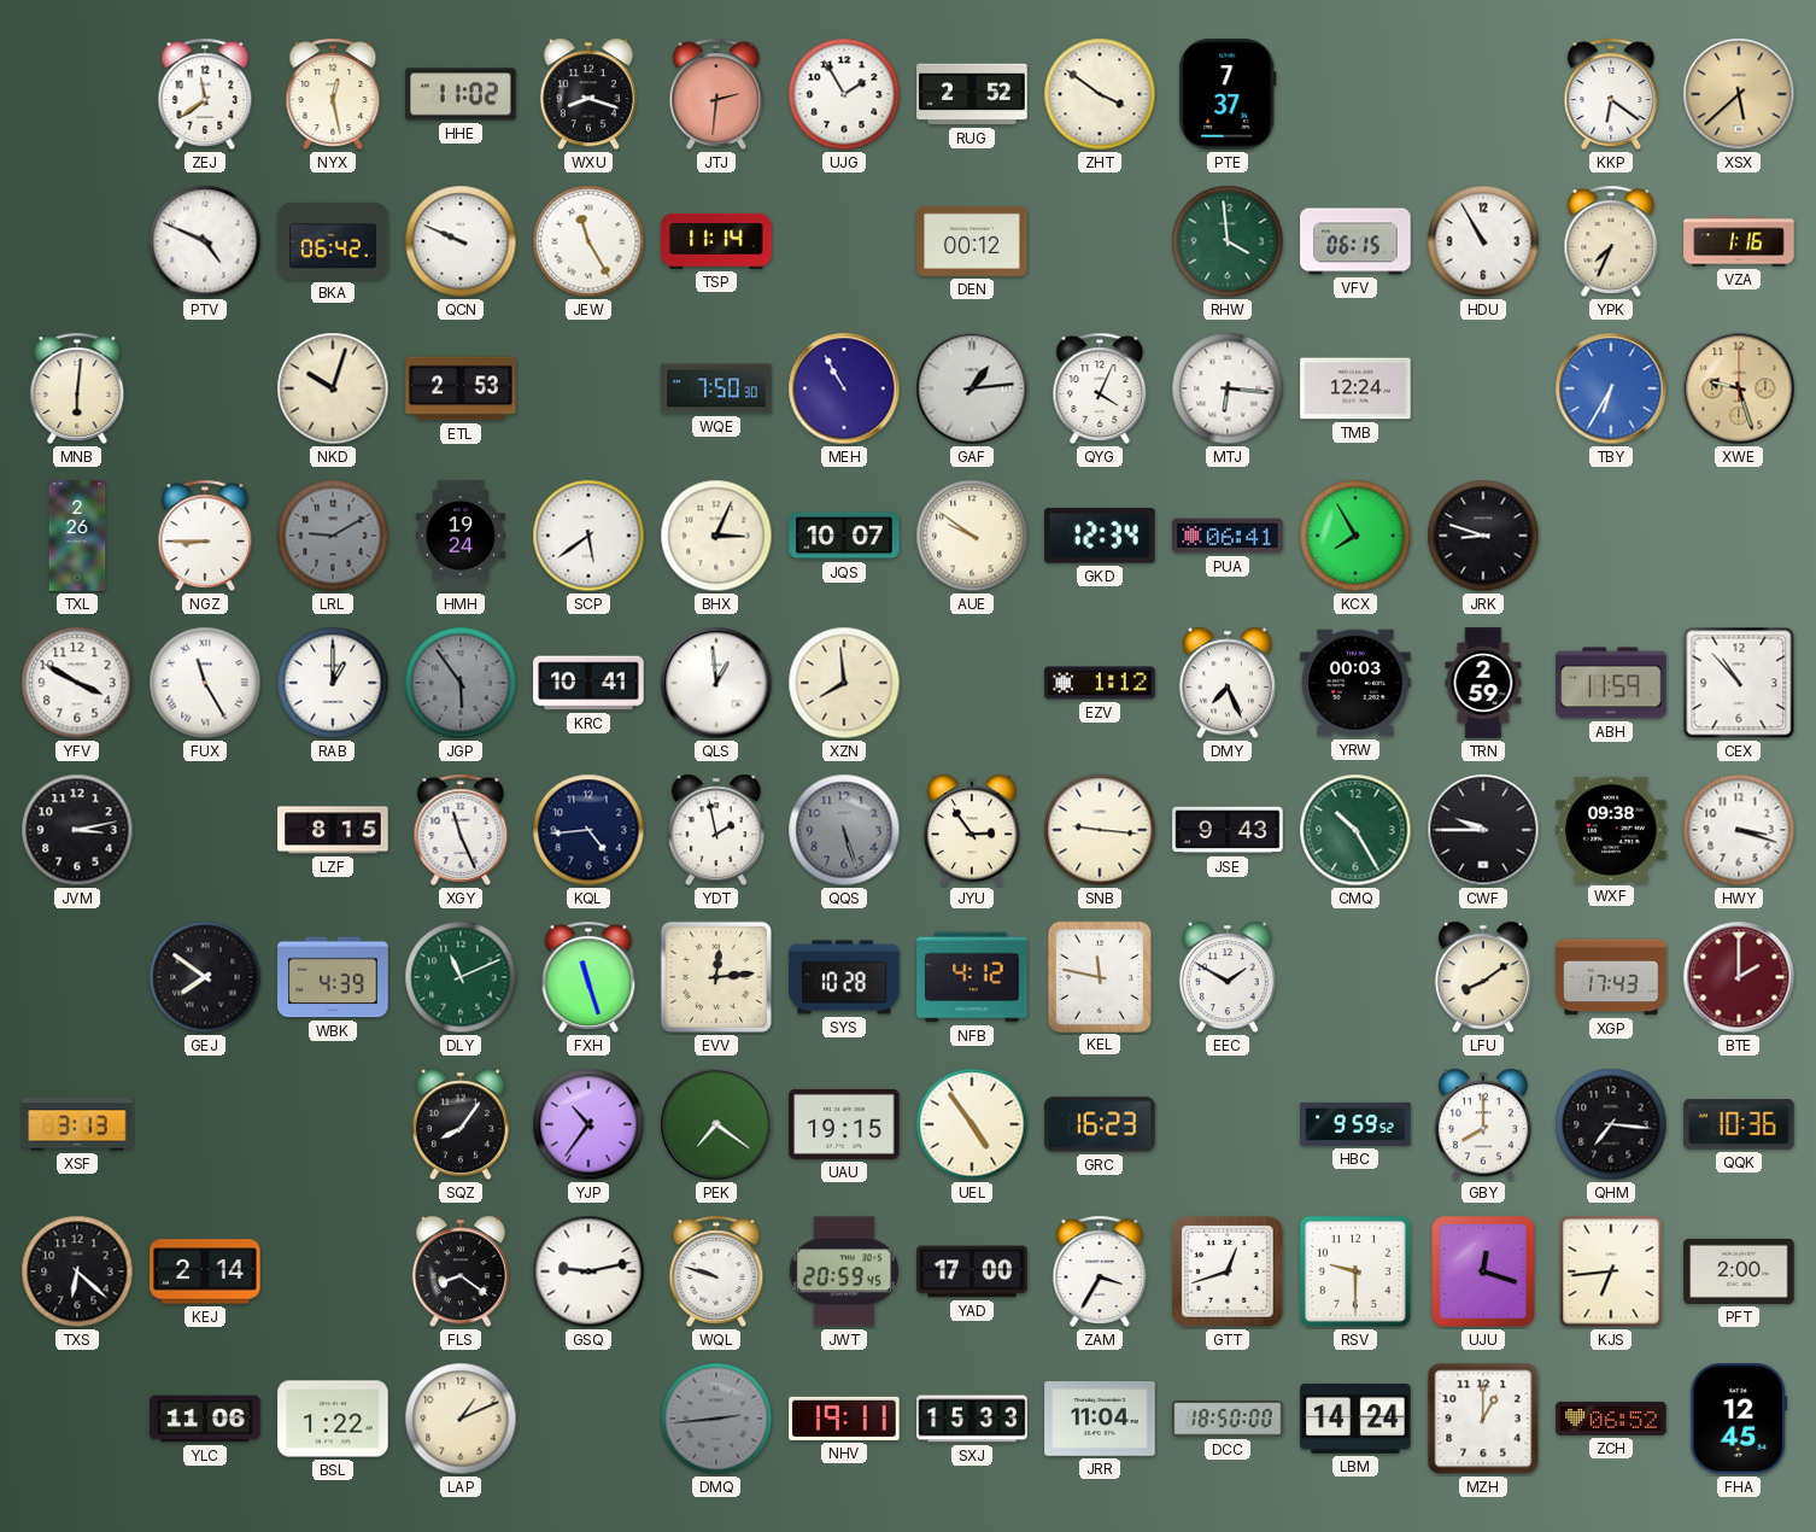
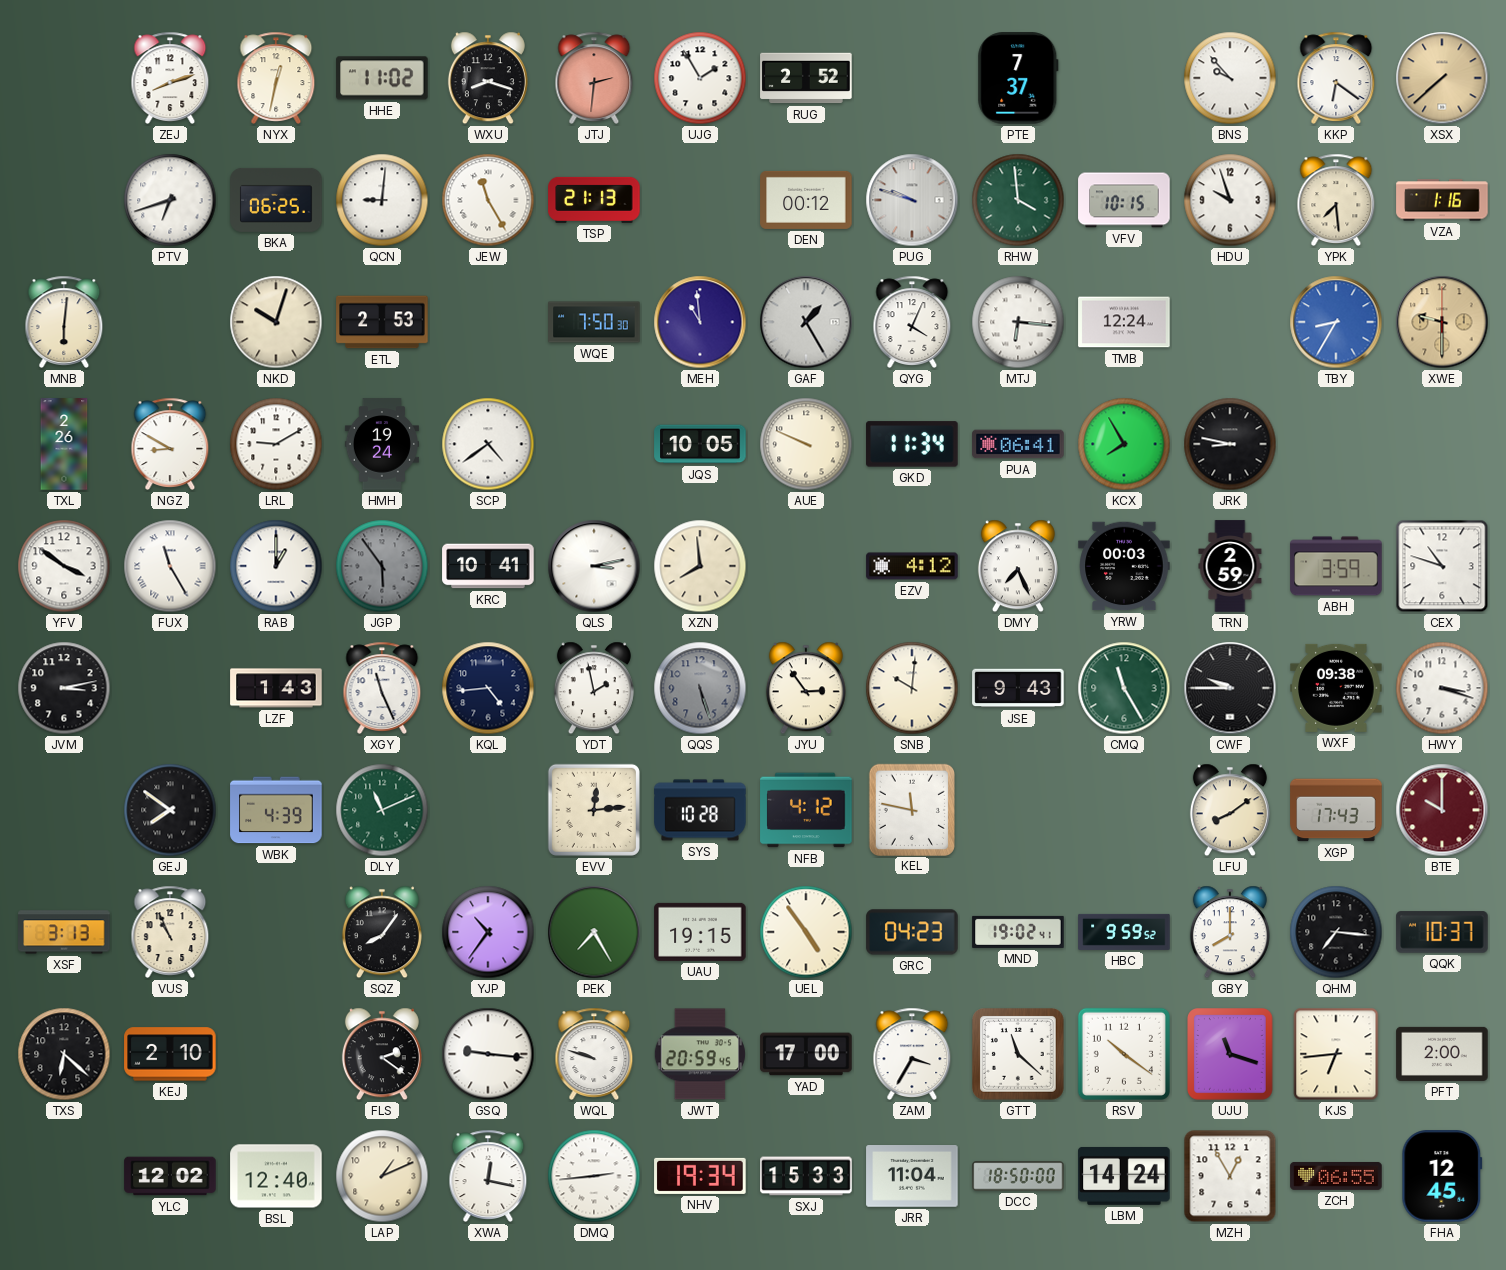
ZEJ: 11:39 -> 8:12 (170, 78)
NYX: 12:28 -> 12:32 (276, 78)
ZHT: 3:51 -> none (1100, 94)
BNS: none -> 9:53 (1230, 78)
XSX: 5:38 -> 7:38 (1442, 78)
PTV: 4:49 -> 6:42 (170, 200)
BKA: 06:42 -> 06:25 (276, 200)
QCN: 9:49 -> 9:01 (382, 200)
TSP: 11:14 -> 21:13 (594, 200)
PUG: none -> 9:48 (912, 200)
VFV: 06:15 -> 10:15 (1124, 200)
HDU: 10:55 -> 9:57 (1230, 200)
YPK: 7:34 -> 7:29 (1336, 200)
MEH: 10:55 -> 10:59 (700, 322)
GAF: 1:14 -> 1:25 (806, 322)
TBY: 6:35 -> 8:35 (1336, 322)
XWE: 9:27 -> 9:30 (1442, 322)
NGZ: 8:45 -> 8:50 (170, 444)
LRL dial: grey -> white (276, 444)
SCP: 5:39 -> 4:39 (488, 444)
BHX: 3:04 -> none (716, 536)
JQS: 10:07 -> 10:05 (700, 444)
AUE: 9:51 -> 9:49 (806, 444)
GKD: 12:34 -> 11:34 (912, 444)
JRK: 8:48 -> 8:47 (1230, 444)
YFV: 3:50 -> 3:51 (64, 566)
QLS: 12:59 -> 3:13 (594, 566)
EZV: 1:12 -> 4:12 (912, 566)
ABH: 11:59 -> 3:59 (1336, 566)
CEX: 10:53 -> 10:48 (1442, 566)
LZF: 8:15 -> 1:43 (276, 688)
SNB: 9:16 -> 10:01 (912, 688)
CMQ: 10:25 -> 11:25 (1124, 688)
FXH: 11:27 -> none (588, 977)
EEC: 1:50 -> none (1228, 977)
BTE: 2:00 -> 10:00 (1442, 810)
VUS: none -> 10:56 (170, 932)
PEK: 7:21 -> 7:25 (594, 932)
GRC: 16:23 -> 04:23 (912, 932)
MND: none -> 19:02 (1018, 932)
QQK: 10:36 -> 10:37 (1442, 932)
KEJ: 2:14 -> 2:10 (170, 1054)
FLS: 8:21 -> 2:21 (382, 1054)
GSQ: 9:13 -> 9:16 (488, 1054)
GTT: 12:42 -> 11:22 (1019, 1055)
RSV: 9:30 -> 10:21 (1124, 1054)
UJU: 12:18 -> 11:18 (1231, 1055)
YLC: 11:06 -> 12:02 (170, 1176)
BSL: 1:22 -> 12:40 (276, 1176)
XWA: none -> 12:17 (488, 1176)
DMQ dial: grey -> white (594, 1176)
NHV: 19:11 -> 19:34 (700, 1176)
MZH: 1:00 -> 12:55 (1230, 1176)
ZCH: 06:52 -> 06:55 (1336, 1176)
